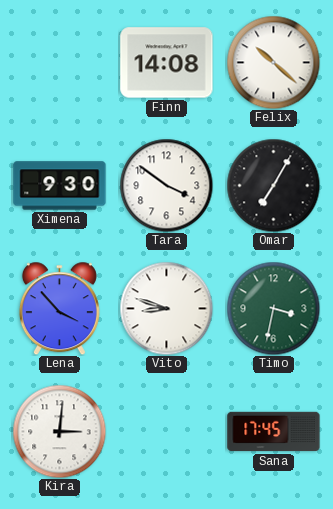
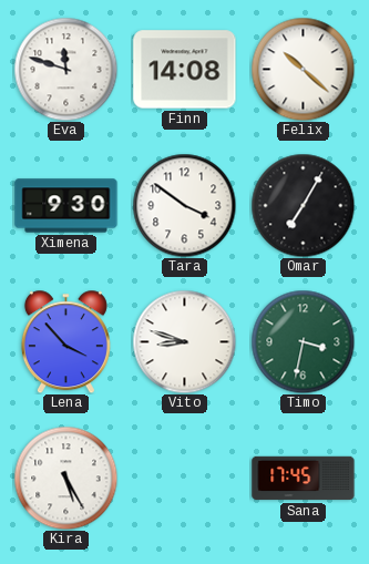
Eva: none -> 11:48 (65, 69)
Kira: 3:01 -> 5:25 (65, 478)
